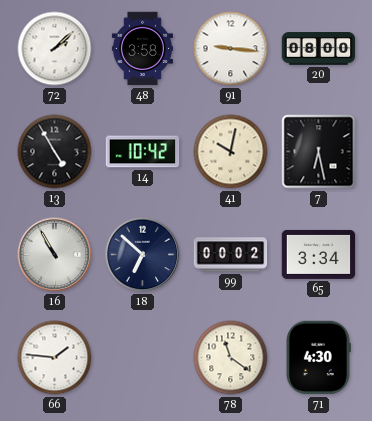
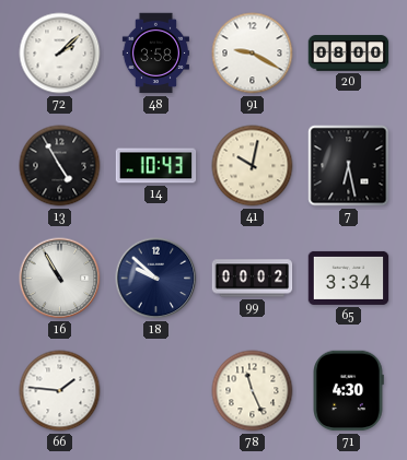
91: 9:16 -> 9:20 (253, 54)
14: 10:42 -> 10:43 (156, 166)
18: 6:52 -> 9:52 (156, 279)
78: 11:21 -> 11:26 (253, 391)
